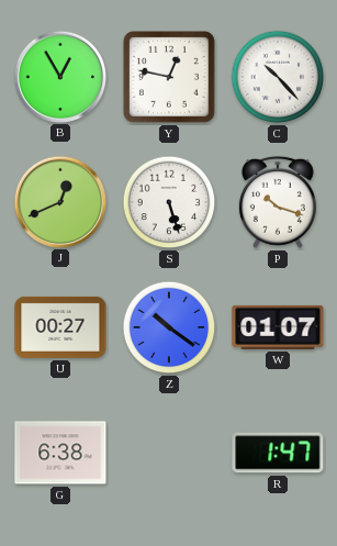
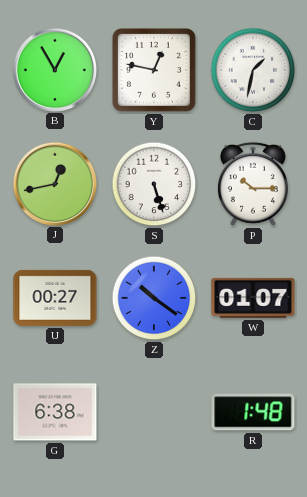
C: 10:23 -> 1:32 (253, 70)
J: 12:41 -> 12:43 (54, 183)
P: 10:18 -> 10:15 (253, 184)
R: 1:47 -> 1:48 (253, 412)
